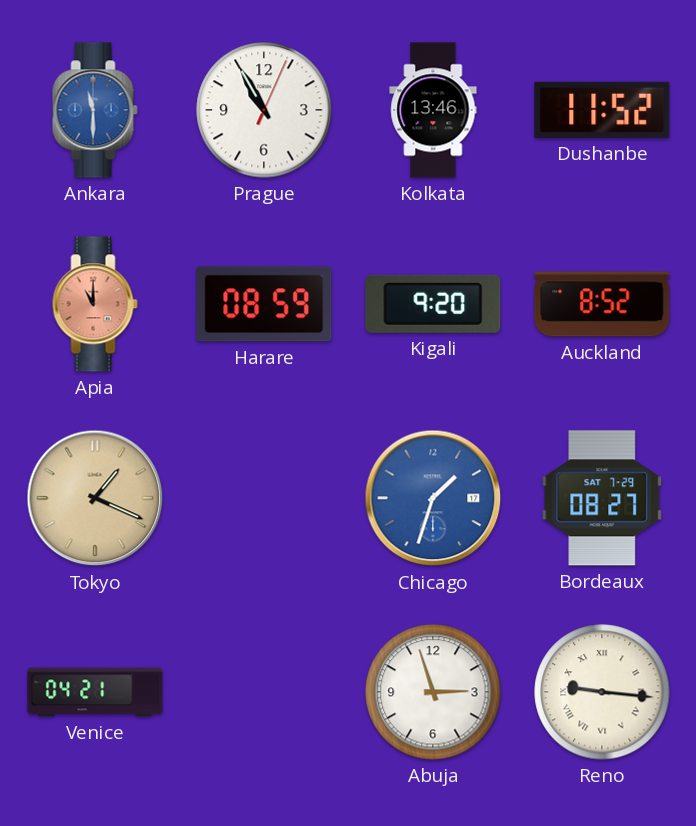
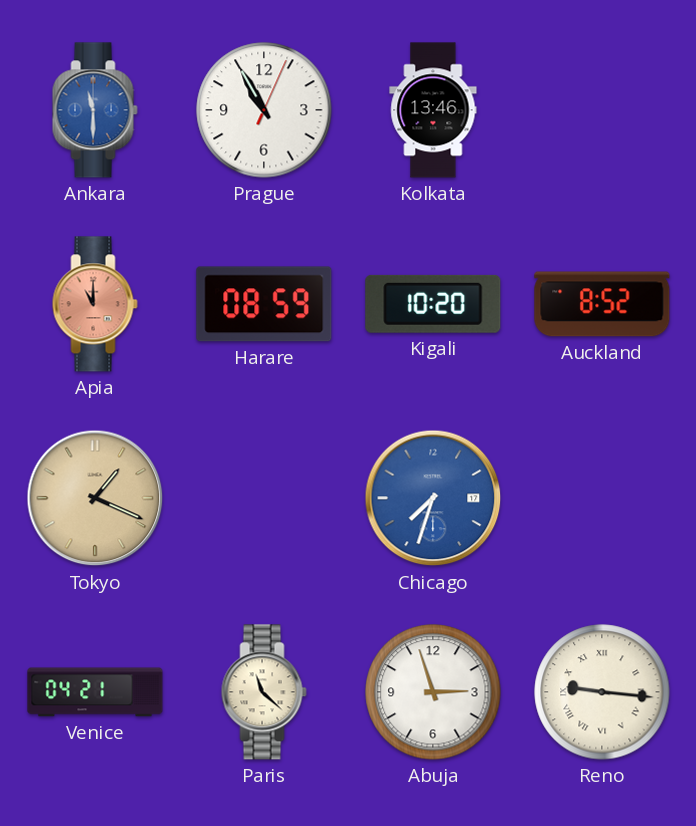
Dushanbe: 11:52 -> none (602, 110)
Kigali: 9:20 -> 10:20 (433, 304)
Chicago: 1:33 -> 7:33 (433, 498)
Bordeaux: 08:27 -> none (602, 498)
Paris: none -> 11:22 (264, 692)
